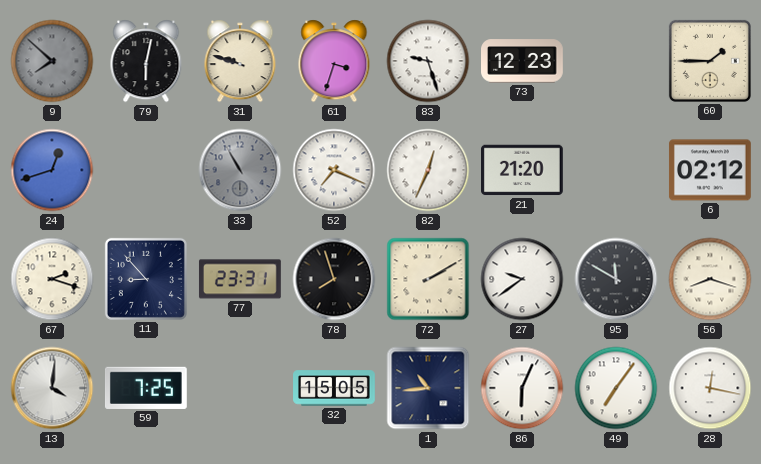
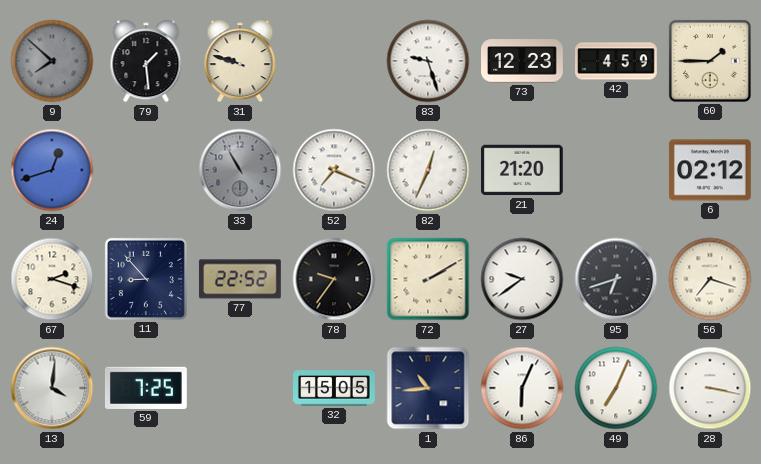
79: 6:02 -> 1:29 (146, 61)
61: 3:33 -> none (334, 61)
42: none -> 4:59 (617, 61)
77: 23:31 -> 22:52 (240, 279)
78: 7:57 -> 9:36 (334, 279)
95: 11:50 -> 6:42 (616, 279)
56: 8:18 -> 7:18 (710, 279)
49: 7:06 -> 7:04 (616, 388)
28: 12:17 -> 3:17 (710, 388)
